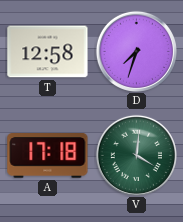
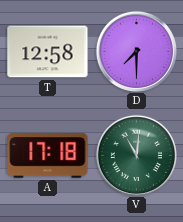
D: 7:33 -> 7:30 (136, 51)
V: 4:01 -> 11:01 (136, 155)
